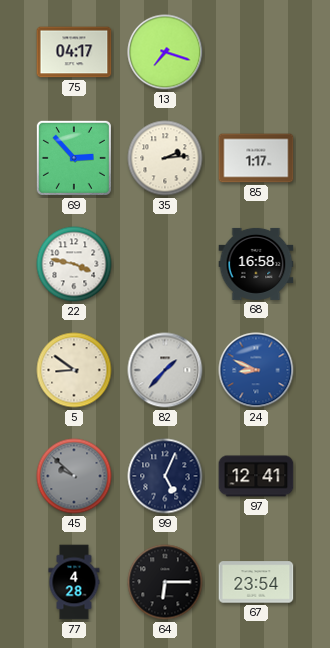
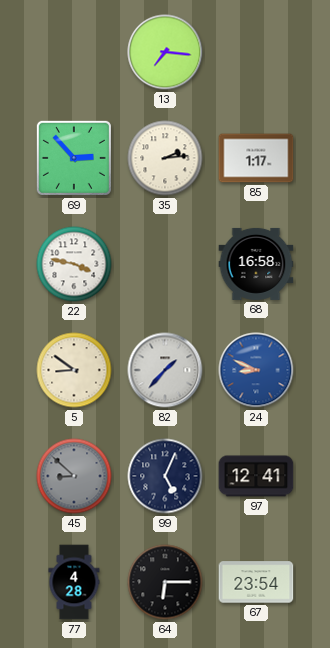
75: 04:17 -> none (74, 52)
13: 7:18 -> 7:16 (165, 52)
45: 9:52 -> 8:52 (74, 476)
